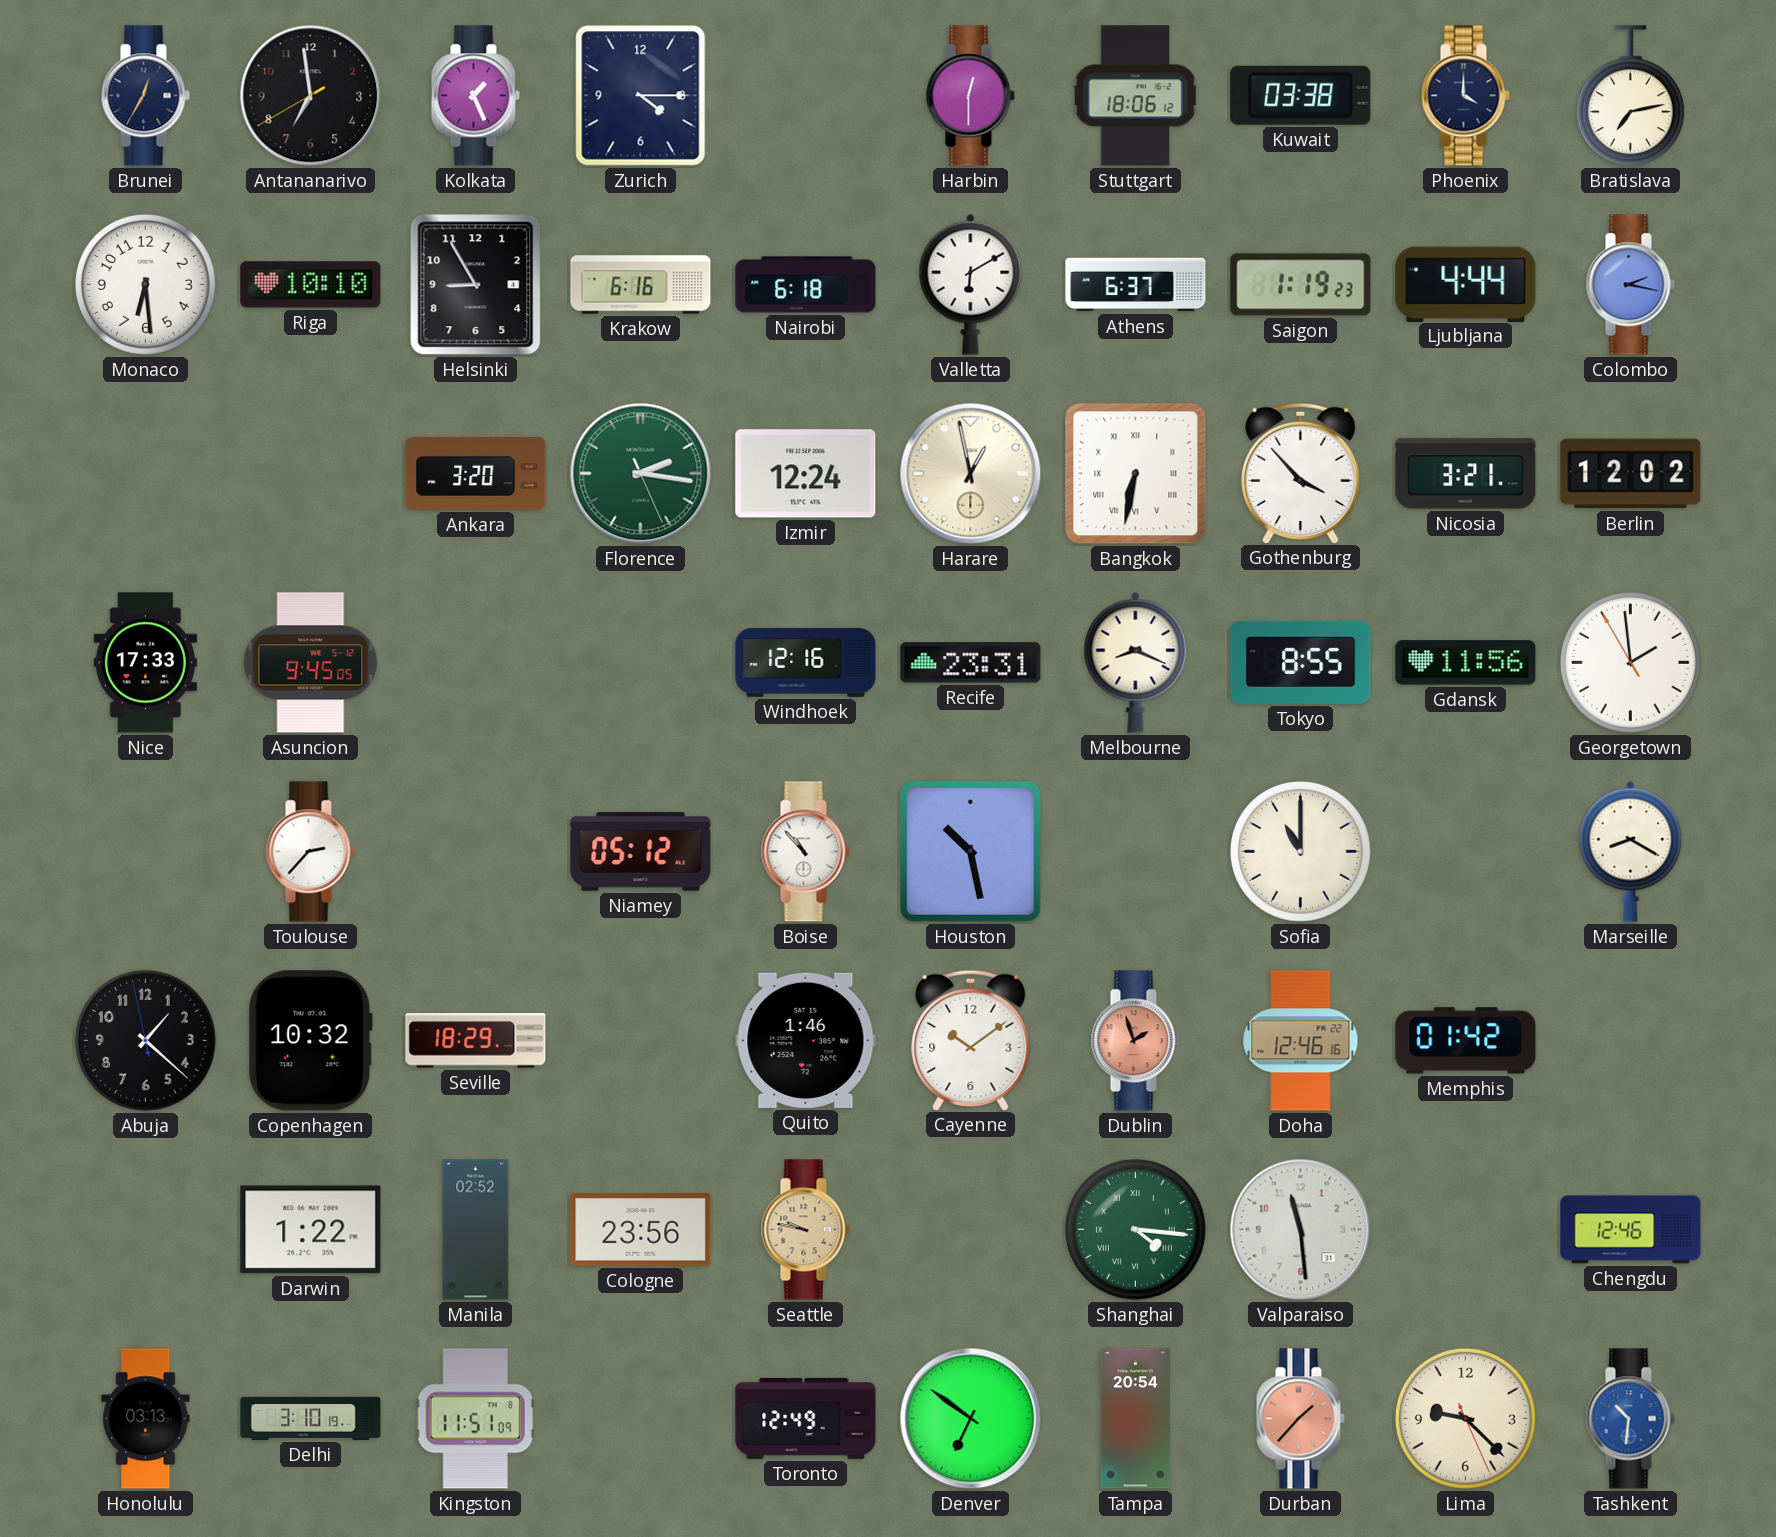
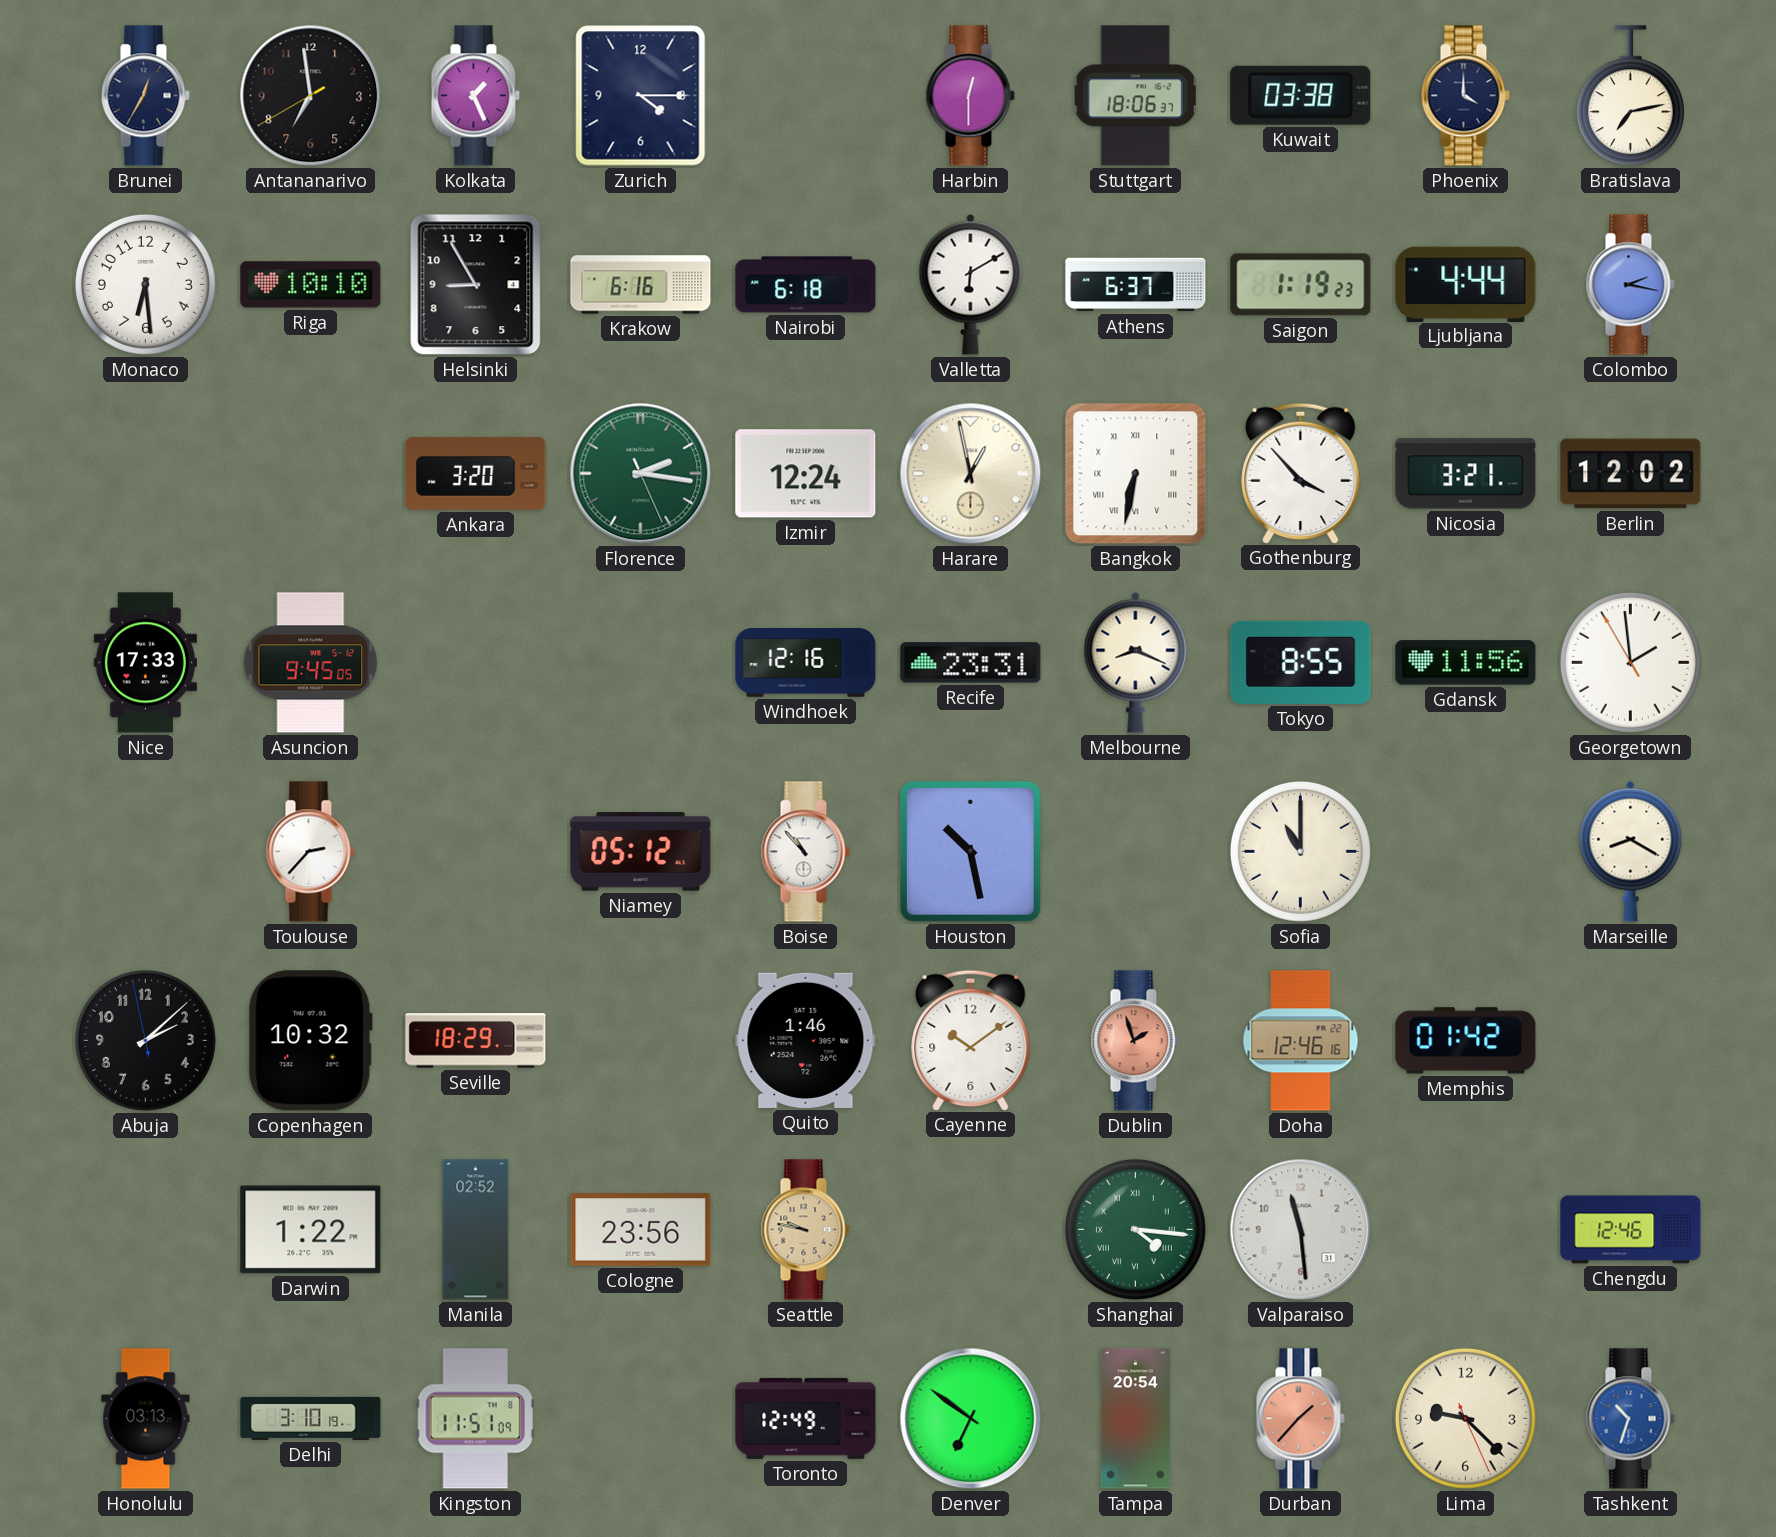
Stuttgart: 18:06:12 -> 18:06:37 (1135, 96)
Abuja: 1:21 -> 2:07 (145, 1040)
Tashkent: 10:31 -> 10:33 (1630, 1419)
